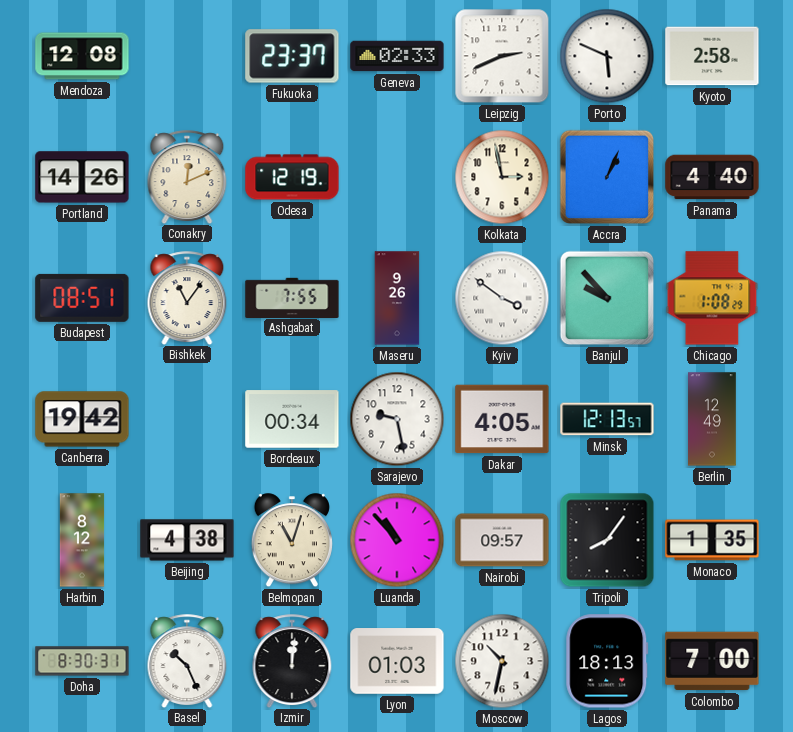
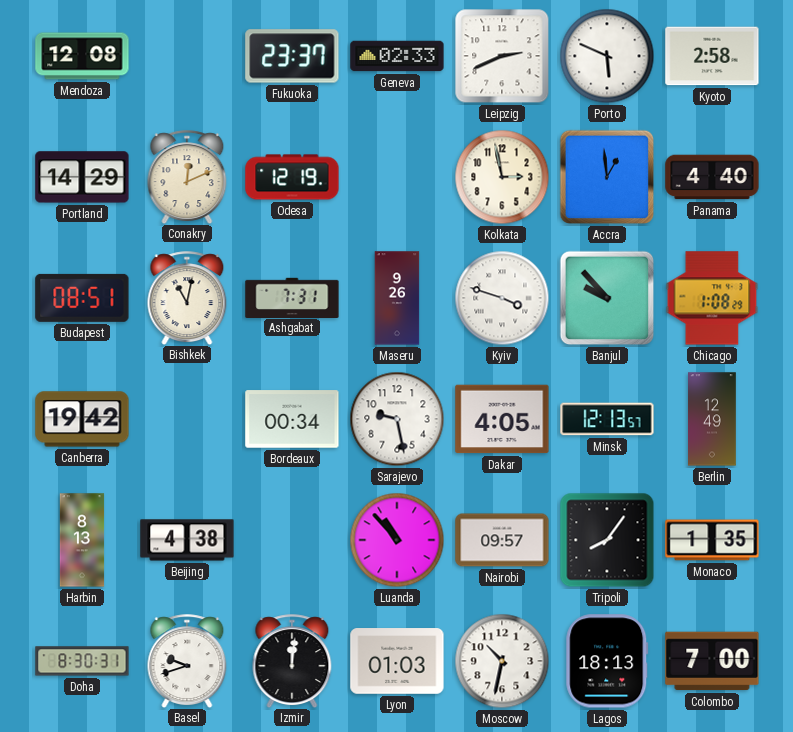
Portland: 14:26 -> 14:29 (82, 177)
Accra: 1:04 -> 12:59 (607, 177)
Bishkek: 11:06 -> 11:02 (187, 298)
Ashgabat: 7:55 -> 7:31 (292, 297)
Kyiv: 3:51 -> 3:48 (502, 298)
Harbin: 8:12 -> 8:13 (82, 540)
Belmopan: 11:03 -> none (292, 541)
Basel: 10:26 -> 9:42 (187, 661)
